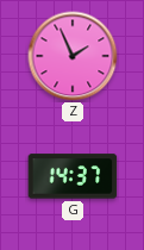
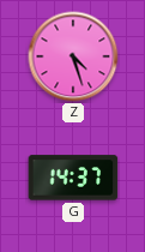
Z: 1:56 -> 4:27 (73, 56)
